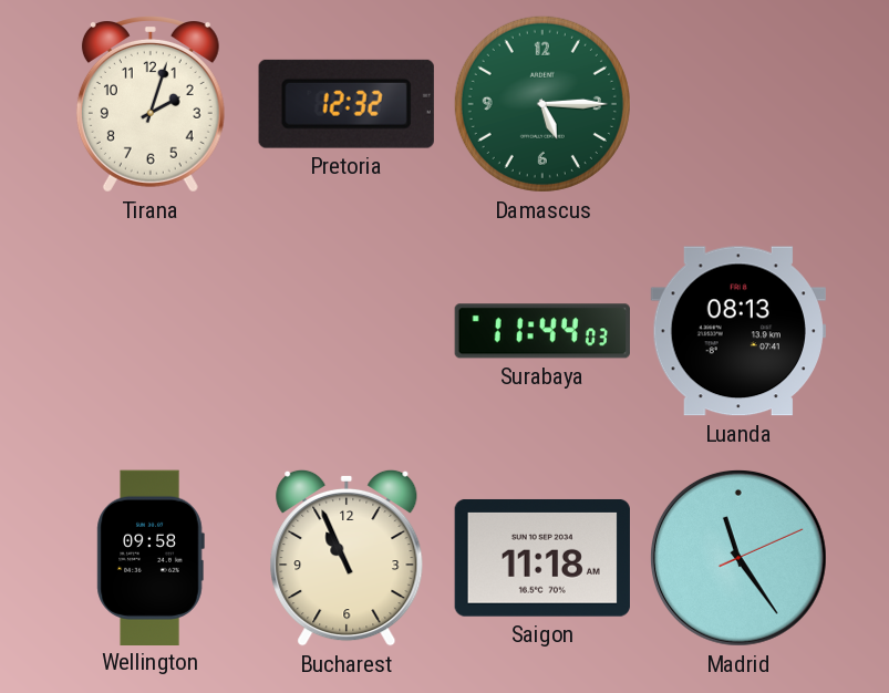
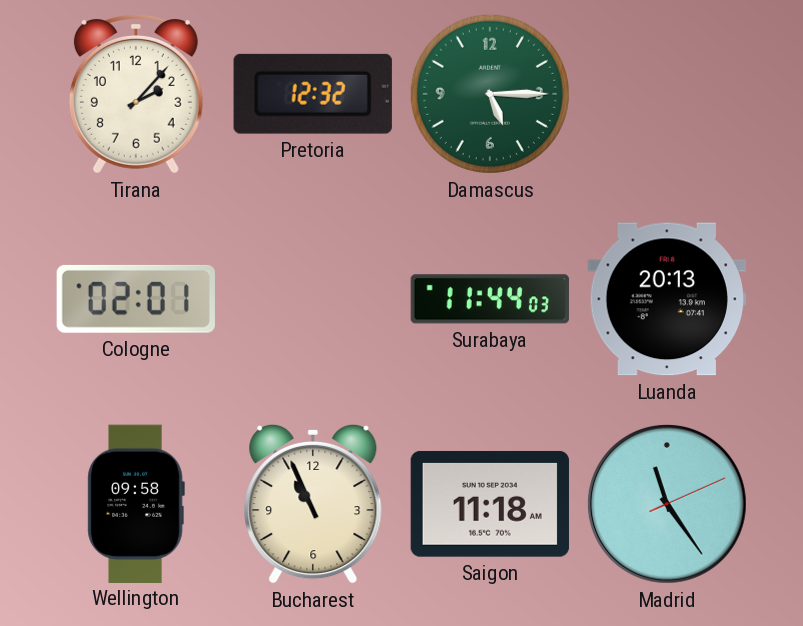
Tirana: 2:03 -> 2:07 (136, 95)
Cologne: none -> 02:01 (136, 299)
Luanda: 08:13 -> 20:13 (667, 299)
